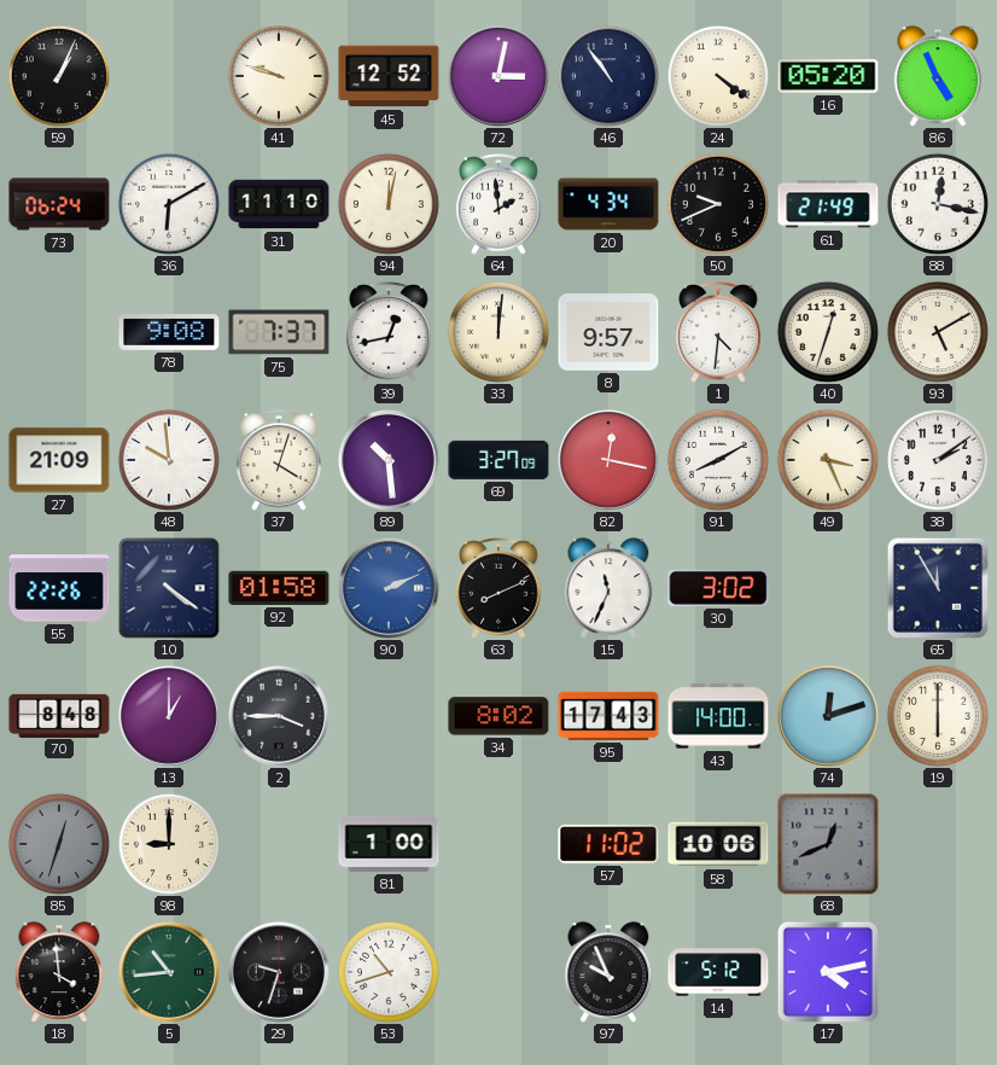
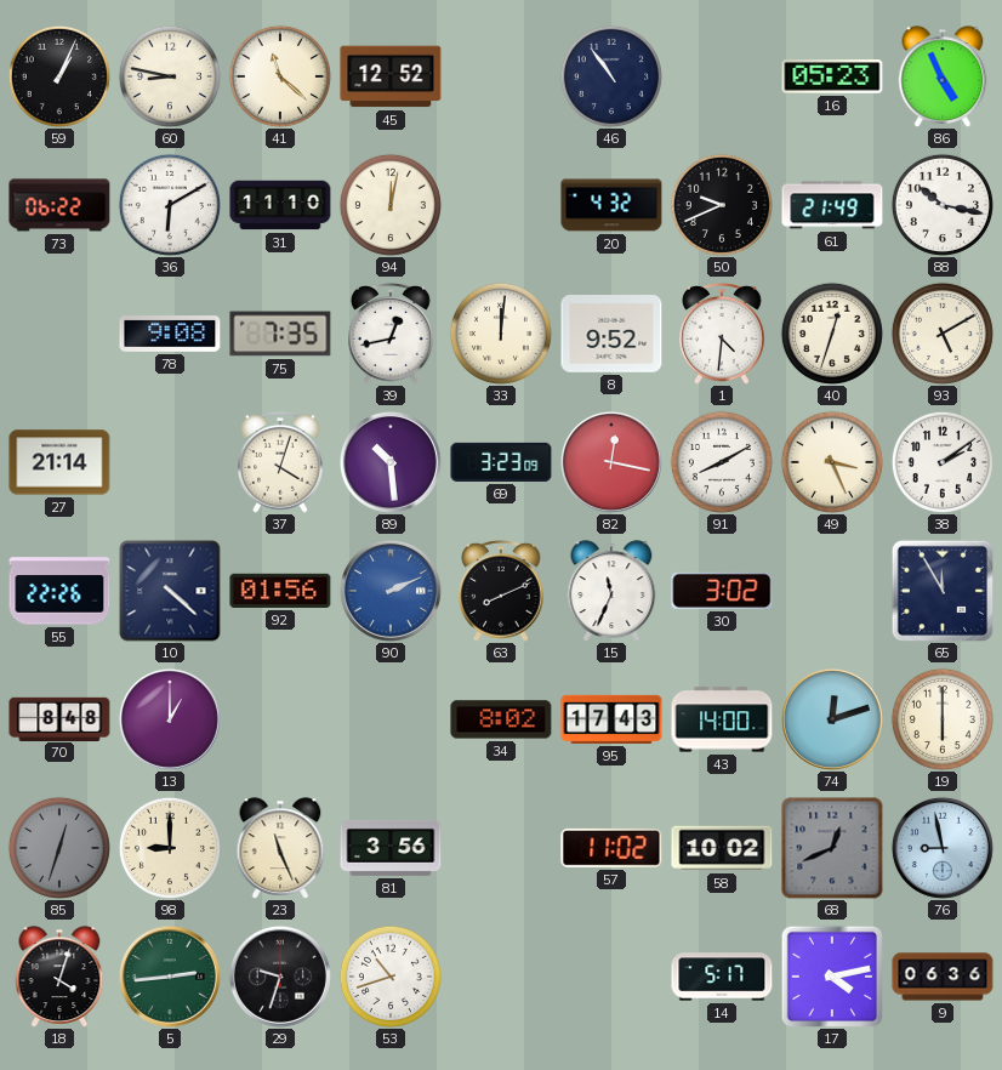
60: none -> 8:47 (170, 76)
41: 9:48 -> 11:22 (280, 76)
72: 3:02 -> none (498, 76)
24: 4:21 -> none (718, 76)
16: 05:20 -> 05:23 (832, 76)
73: 06:24 -> 06:22 (59, 205)
64: 1:59 -> none (498, 205)
20: 4:34 -> 4:32 (611, 205)
88: 12:17 -> 10:17 (943, 205)
75: 7:37 -> 7:35 (280, 334)
8: 9:57 -> 9:52 (611, 335)
27: 21:09 -> 21:14 (59, 462)
48: 9:59 -> none (169, 460)
69: 3:27 -> 3:23 (501, 462)
10: 4:21 -> 4:22 (170, 591)
92: 01:58 -> 01:56 (280, 591)
2: 3:45 -> none (279, 716)
23: none -> 11:26 (280, 848)
81: 1:00 -> 3:56 (391, 848)
58: 10:06 -> 10:02 (722, 848)
76: none -> 8:58 (943, 848)
18: 3:59 -> 4:03 (59, 977)
5: 10:44 -> 2:44 (170, 977)
97: 9:56 -> none (608, 972)
14: 5:12 -> 5:17 (722, 977)
9: none -> 06:36 (943, 977)
